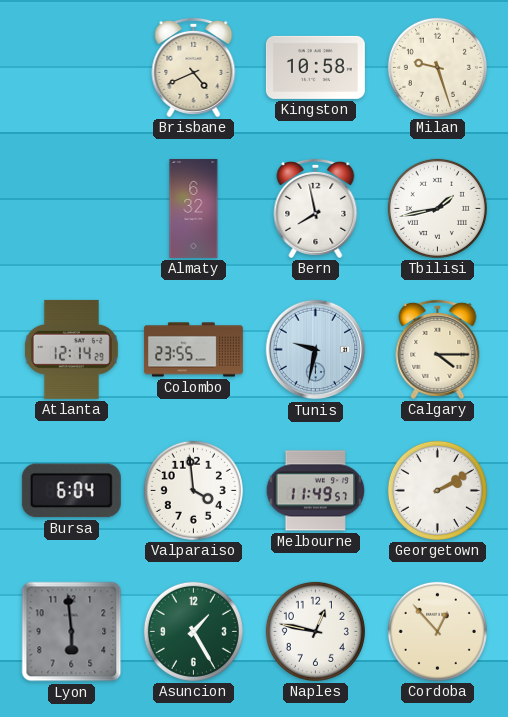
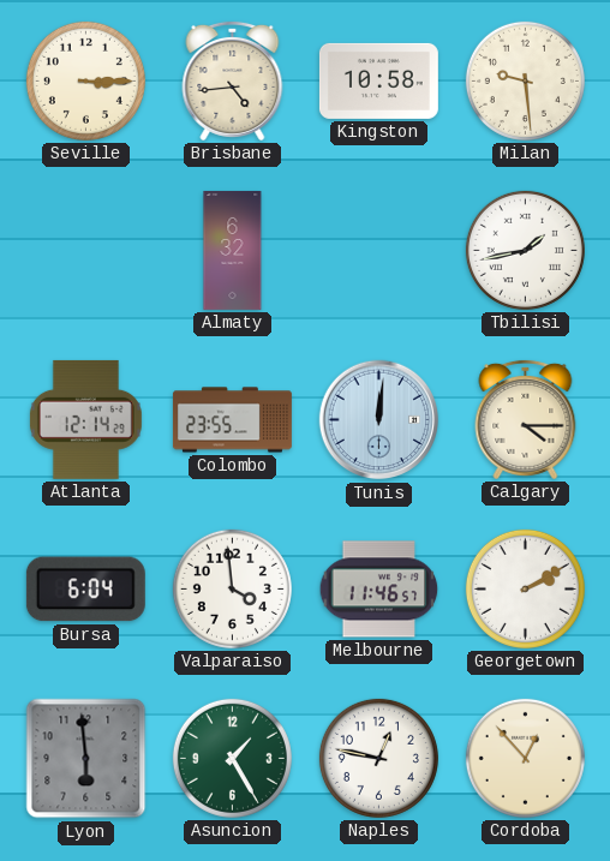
Seville: none -> 3:15 (85, 80)
Brisbane: 4:41 -> 4:44 (233, 80)
Milan: 9:27 -> 9:29 (525, 80)
Bern: 7:58 -> none (316, 208)
Tunis: 9:32 -> 12:01 (379, 420)
Melbourne: 11:49 -> 11:46 (379, 590)
